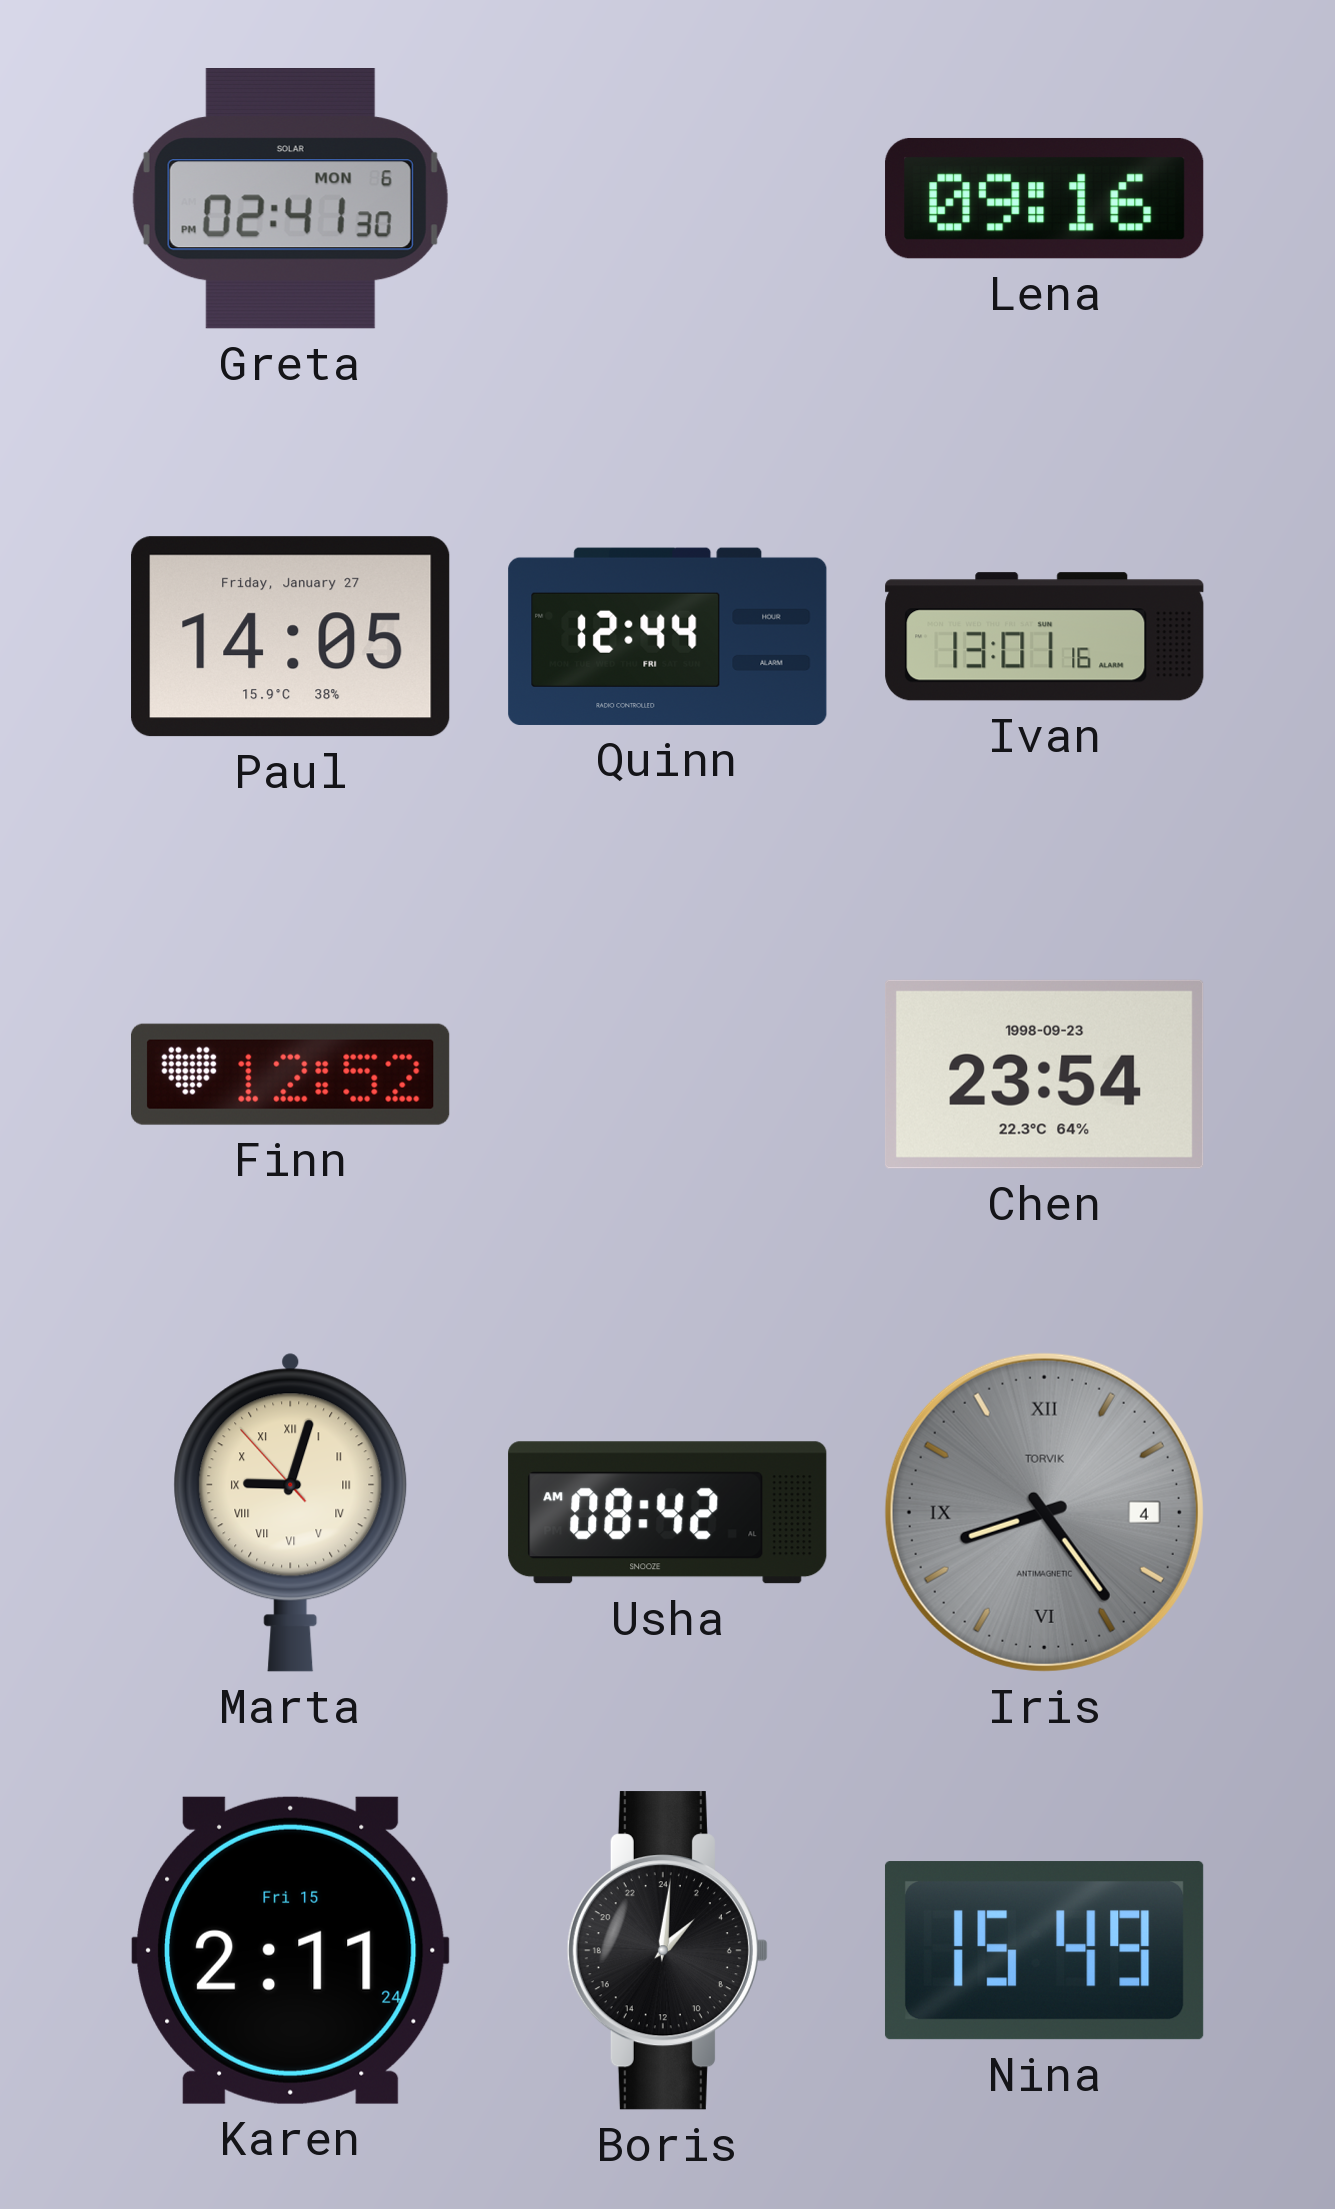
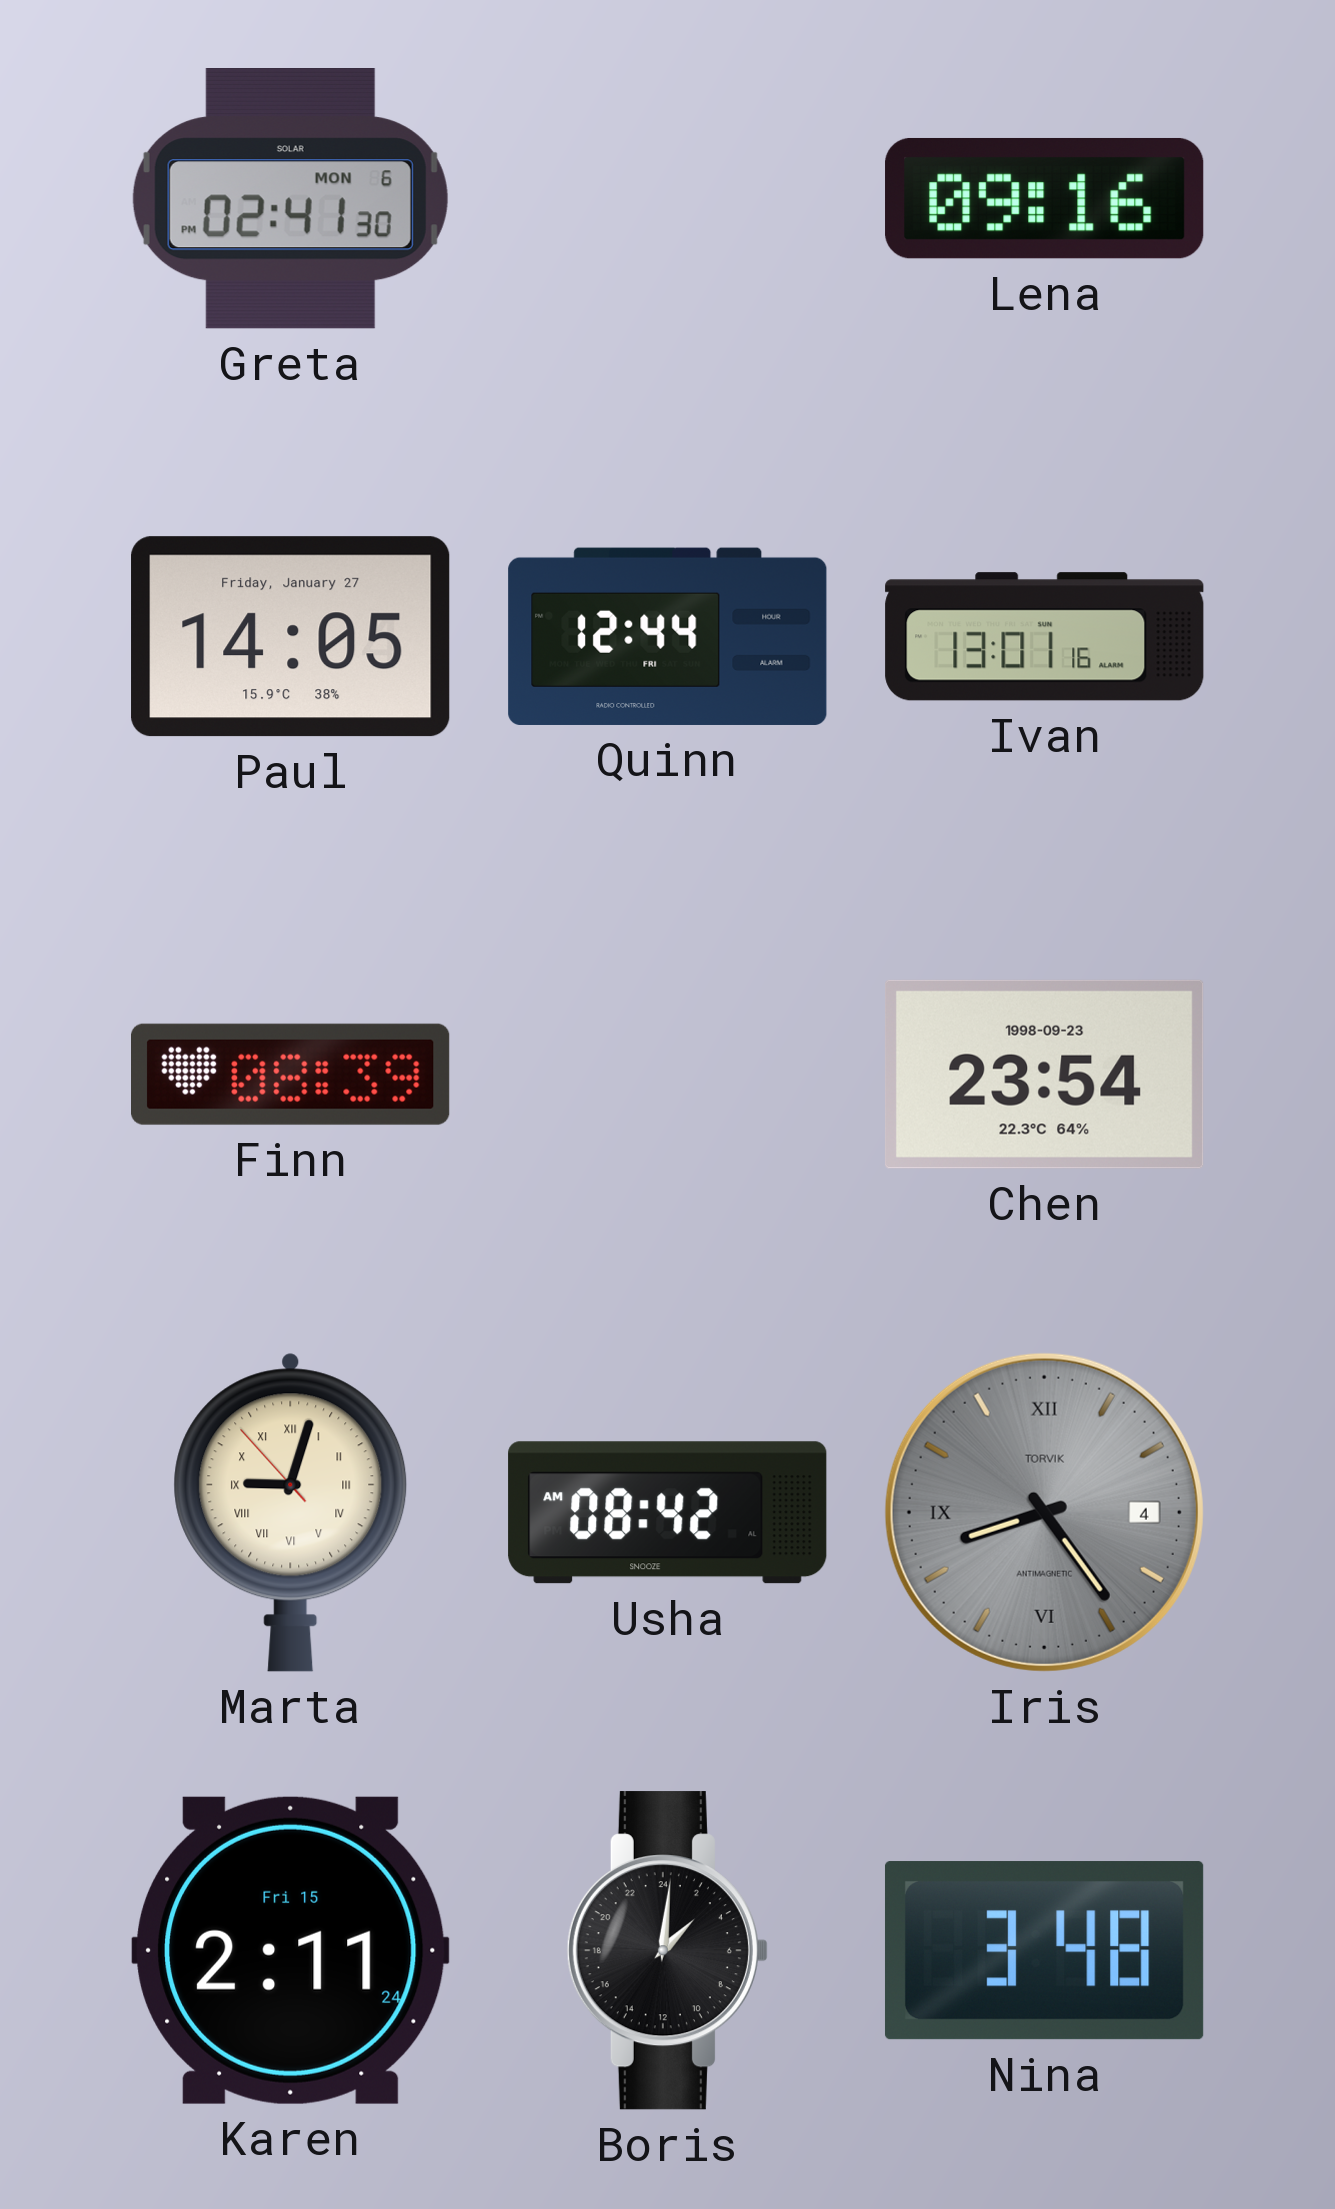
Finn: 12:52 -> 08:39 (291, 1074)
Nina: 15:49 -> 3:48 (1044, 1951)
